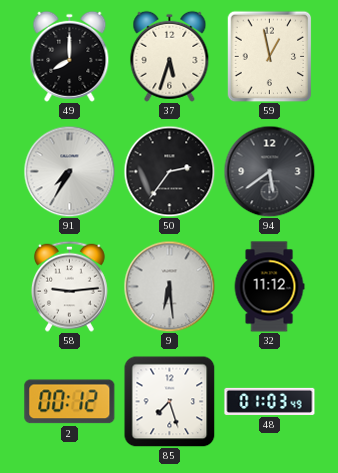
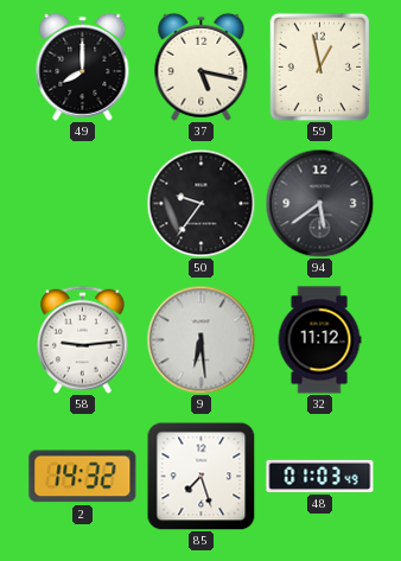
37: 5:33 -> 5:17 (202, 66)
91: 7:35 -> none (69, 171)
50: 2:36 -> 9:36 (200, 203)
2: 00:12 -> 14:32 (83, 477)
